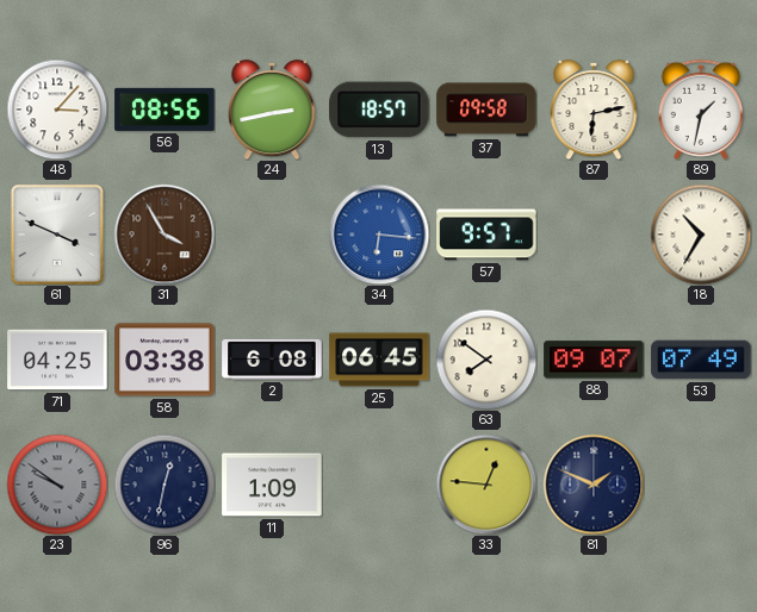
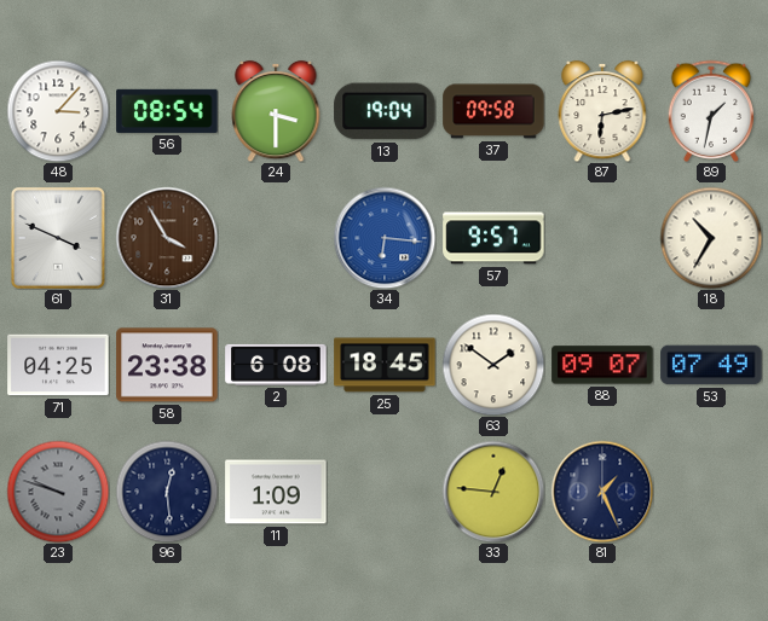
56: 08:56 -> 08:54 (167, 111)
24: 2:43 -> 3:30 (276, 111)
13: 18:57 -> 19:04 (385, 111)
58: 03:38 -> 23:38 (167, 365)
25: 06:45 -> 18:45 (385, 365)
63: 7:51 -> 1:51 (493, 365)
23: 9:51 -> 9:48 (58, 492)
96: 12:32 -> 12:29 (167, 492)
81: 1:49 -> 1:26 (602, 492)
